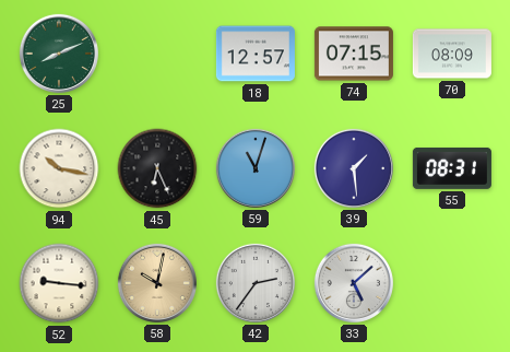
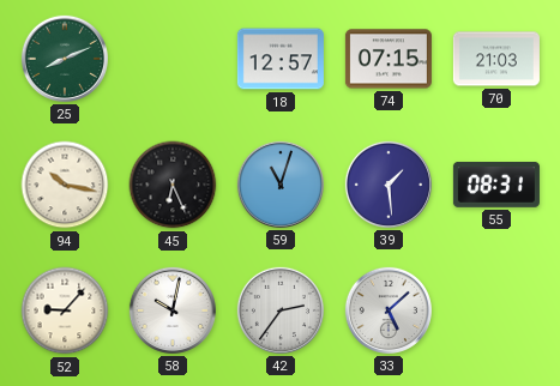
70: 08:09 -> 21:03 (496, 59)
52: 9:16 -> 9:07 (65, 310)
58 dial: champagne -> white (173, 310)
